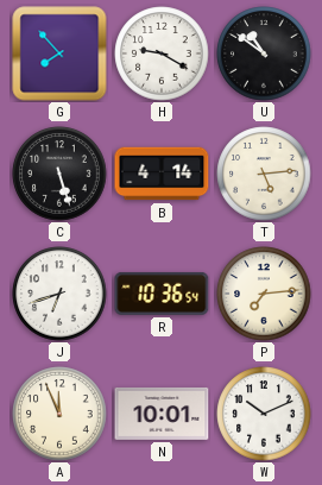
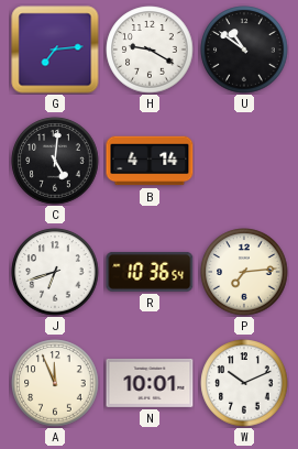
G: 7:53 -> 7:14 (55, 50)
C: 5:27 -> 5:01 (55, 161)
T: 5:14 -> none (264, 174)
